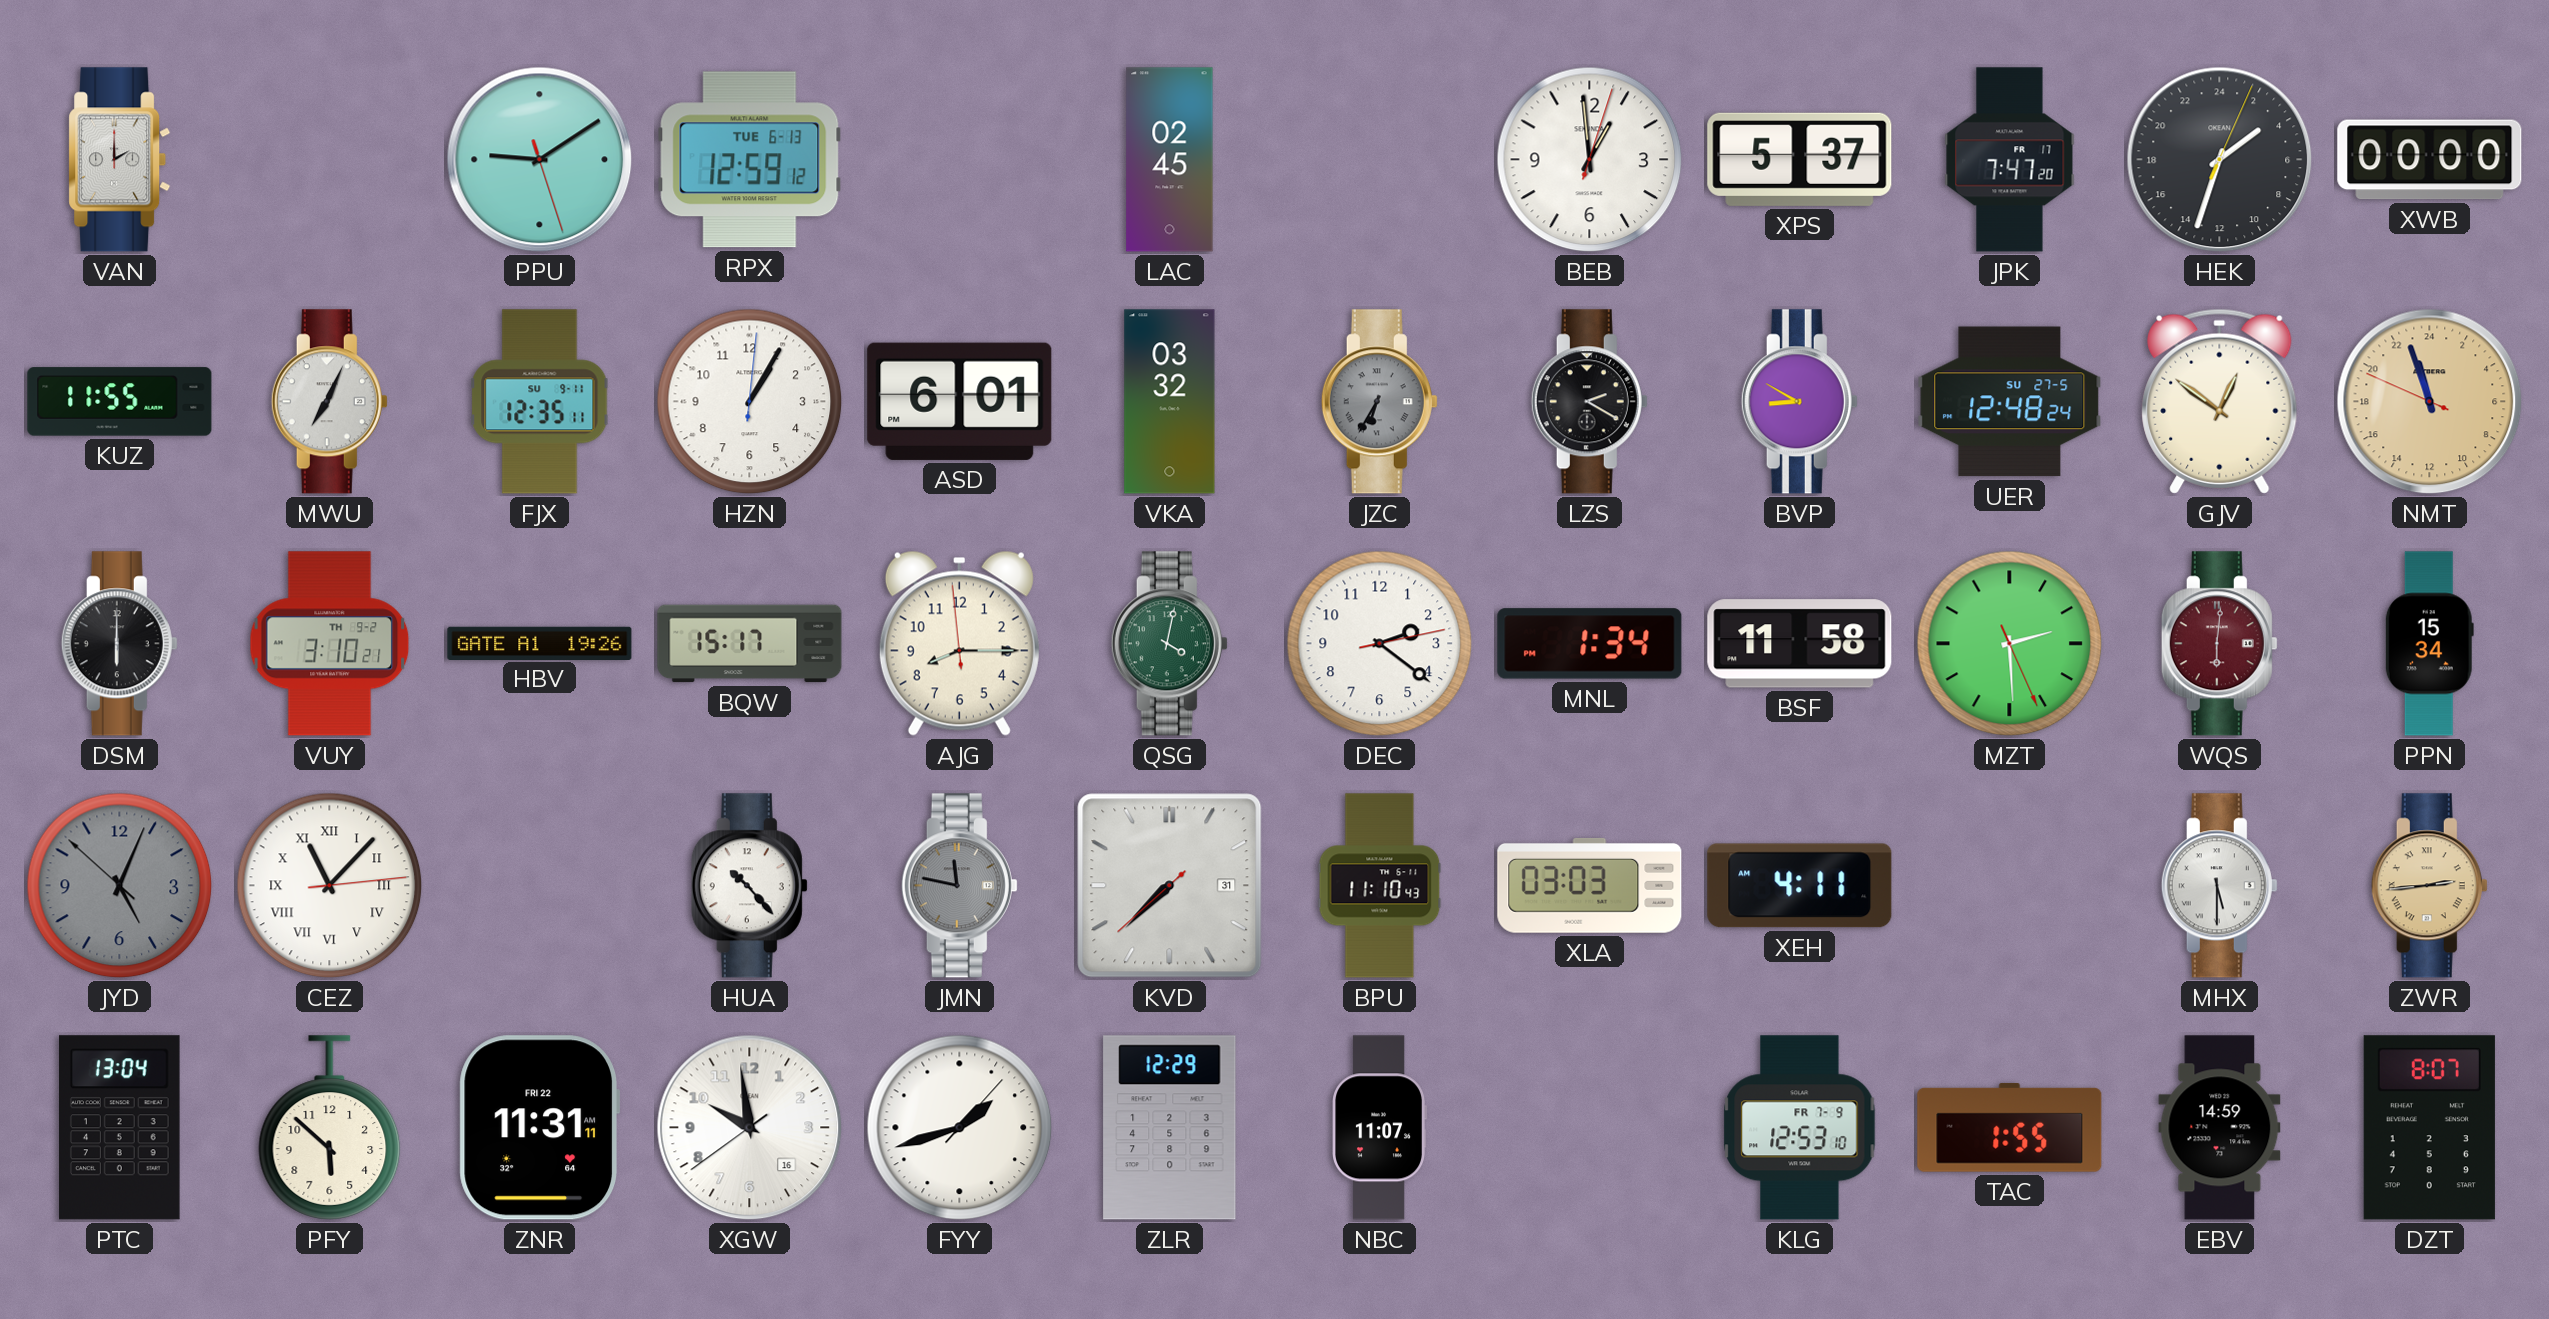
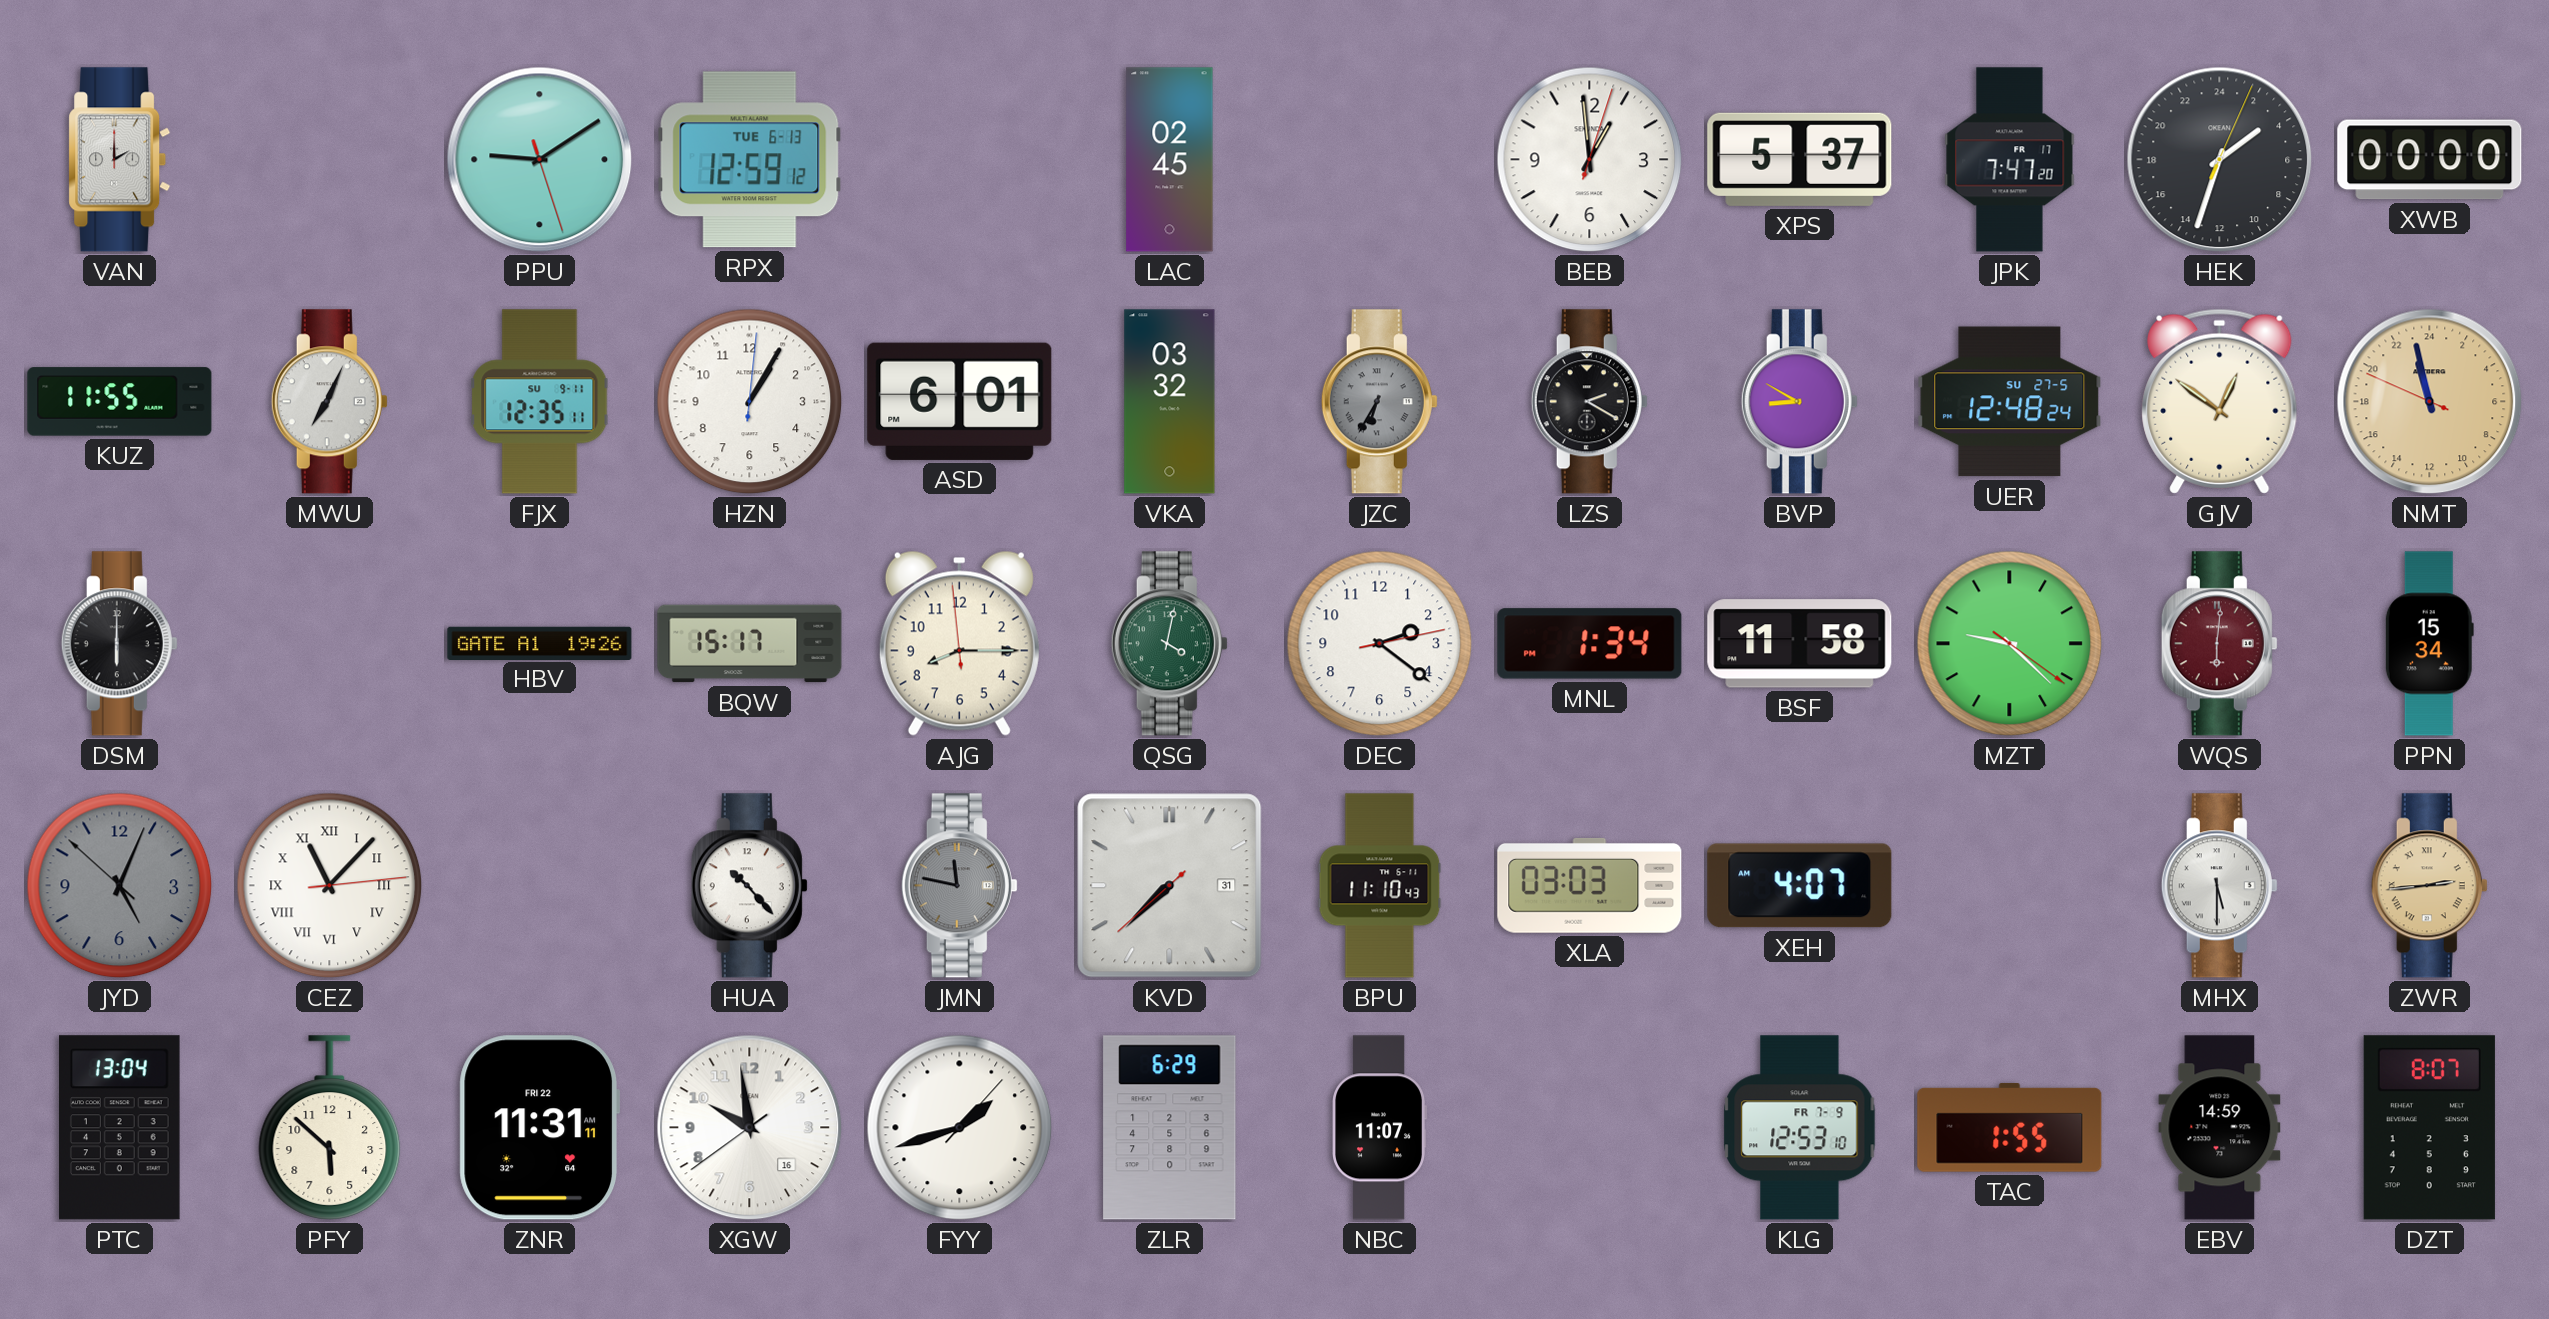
NMT: 22:56 -> 22:57 (2430, 402)
VUY: 3:10 -> none (330, 644)
MZT: 2:29 -> 9:22 (2010, 644)
XEH: 4:11 -> 4:07 (1800, 886)
ZLR: 12:29 -> 6:29 (1170, 1128)
